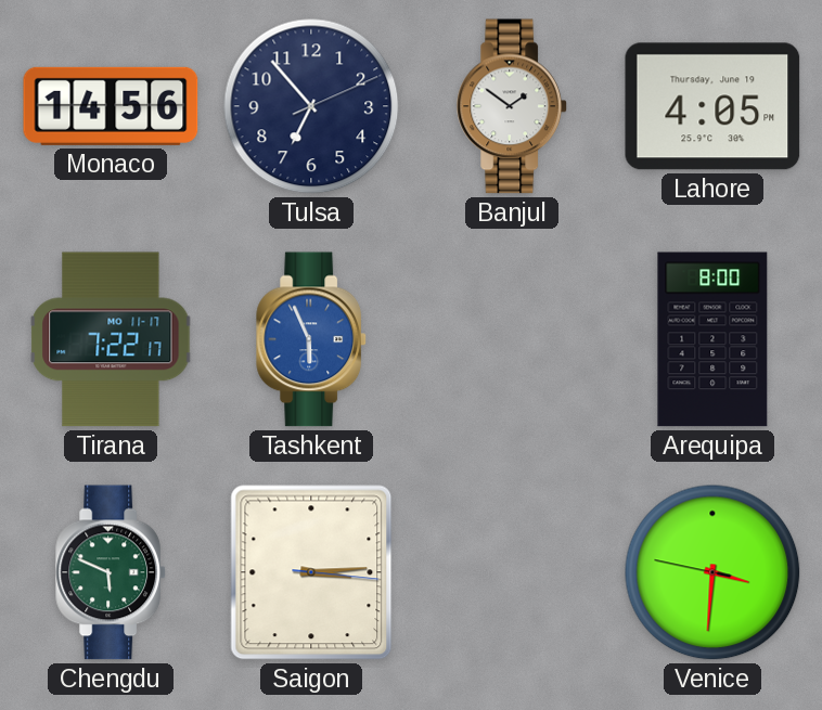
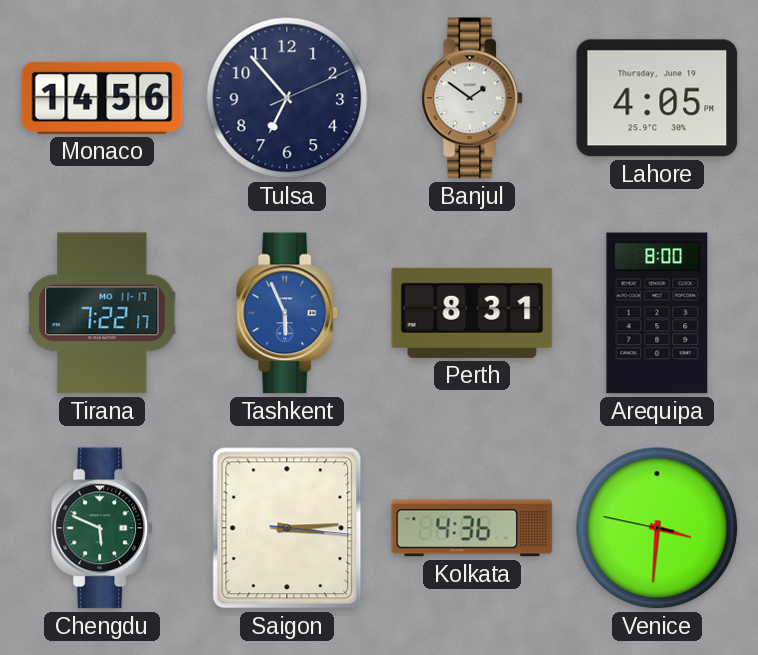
Perth: none -> 8:31 (472, 313)
Kolkata: none -> 4:36 (472, 528)
